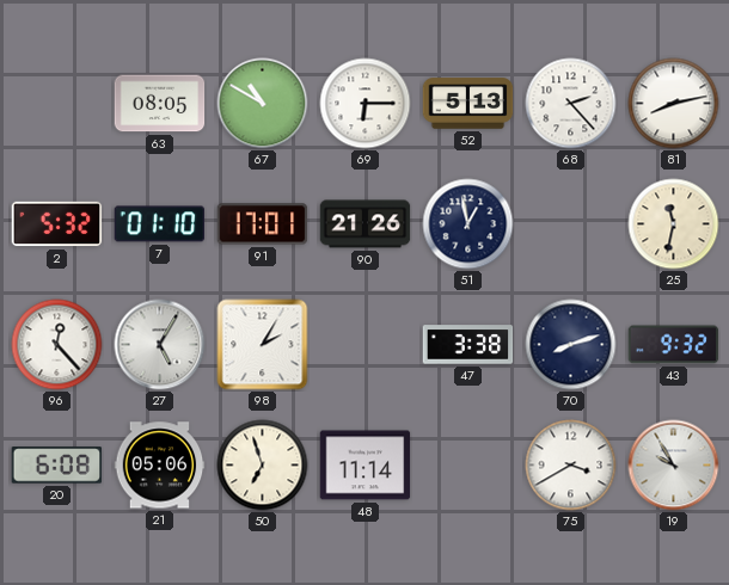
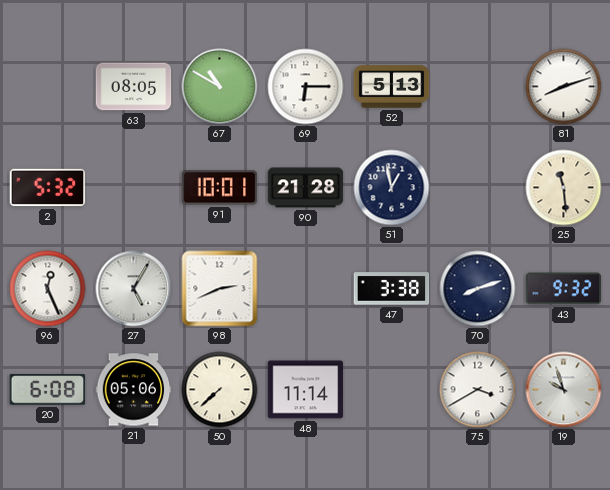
68: 2:23 -> none (571, 104)
81: 8:13 -> 8:12 (564, 87)
7: 01:10 -> none (160, 224)
91: 17:01 -> 10:01 (220, 188)
90: 21:26 -> 21:28 (306, 188)
25: 11:32 -> 11:29 (564, 188)
96: 12:23 -> 12:26 (48, 289)
98: 2:05 -> 2:41 (220, 289)
50: 6:57 -> 7:38 (220, 390)
19: 9:55 -> 9:57 (564, 390)
